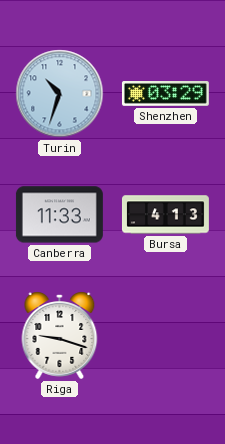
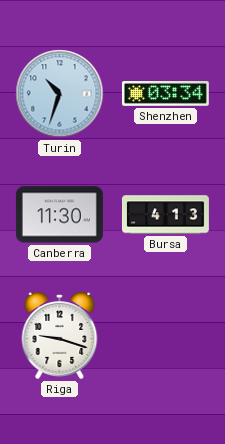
Shenzhen: 03:29 -> 03:34 (165, 94)
Canberra: 11:33 -> 11:30 (59, 215)
